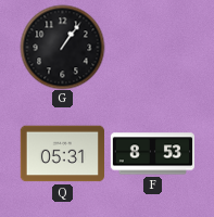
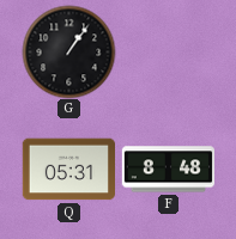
F: 8:53 -> 8:48 (168, 170)
